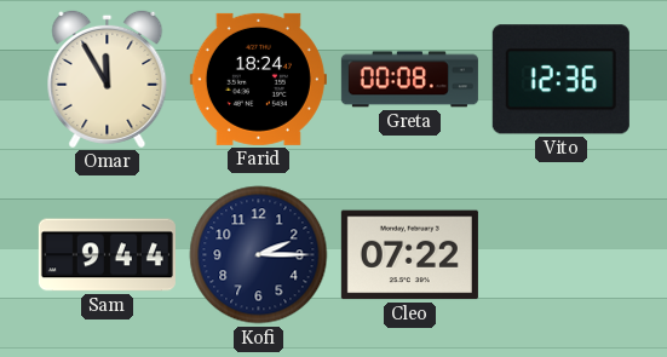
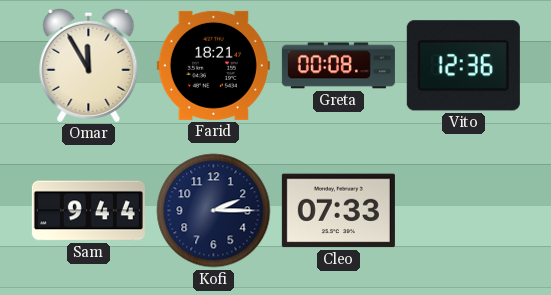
Farid: 18:24 -> 18:21 (213, 65)
Cleo: 07:22 -> 07:33 (338, 211)
